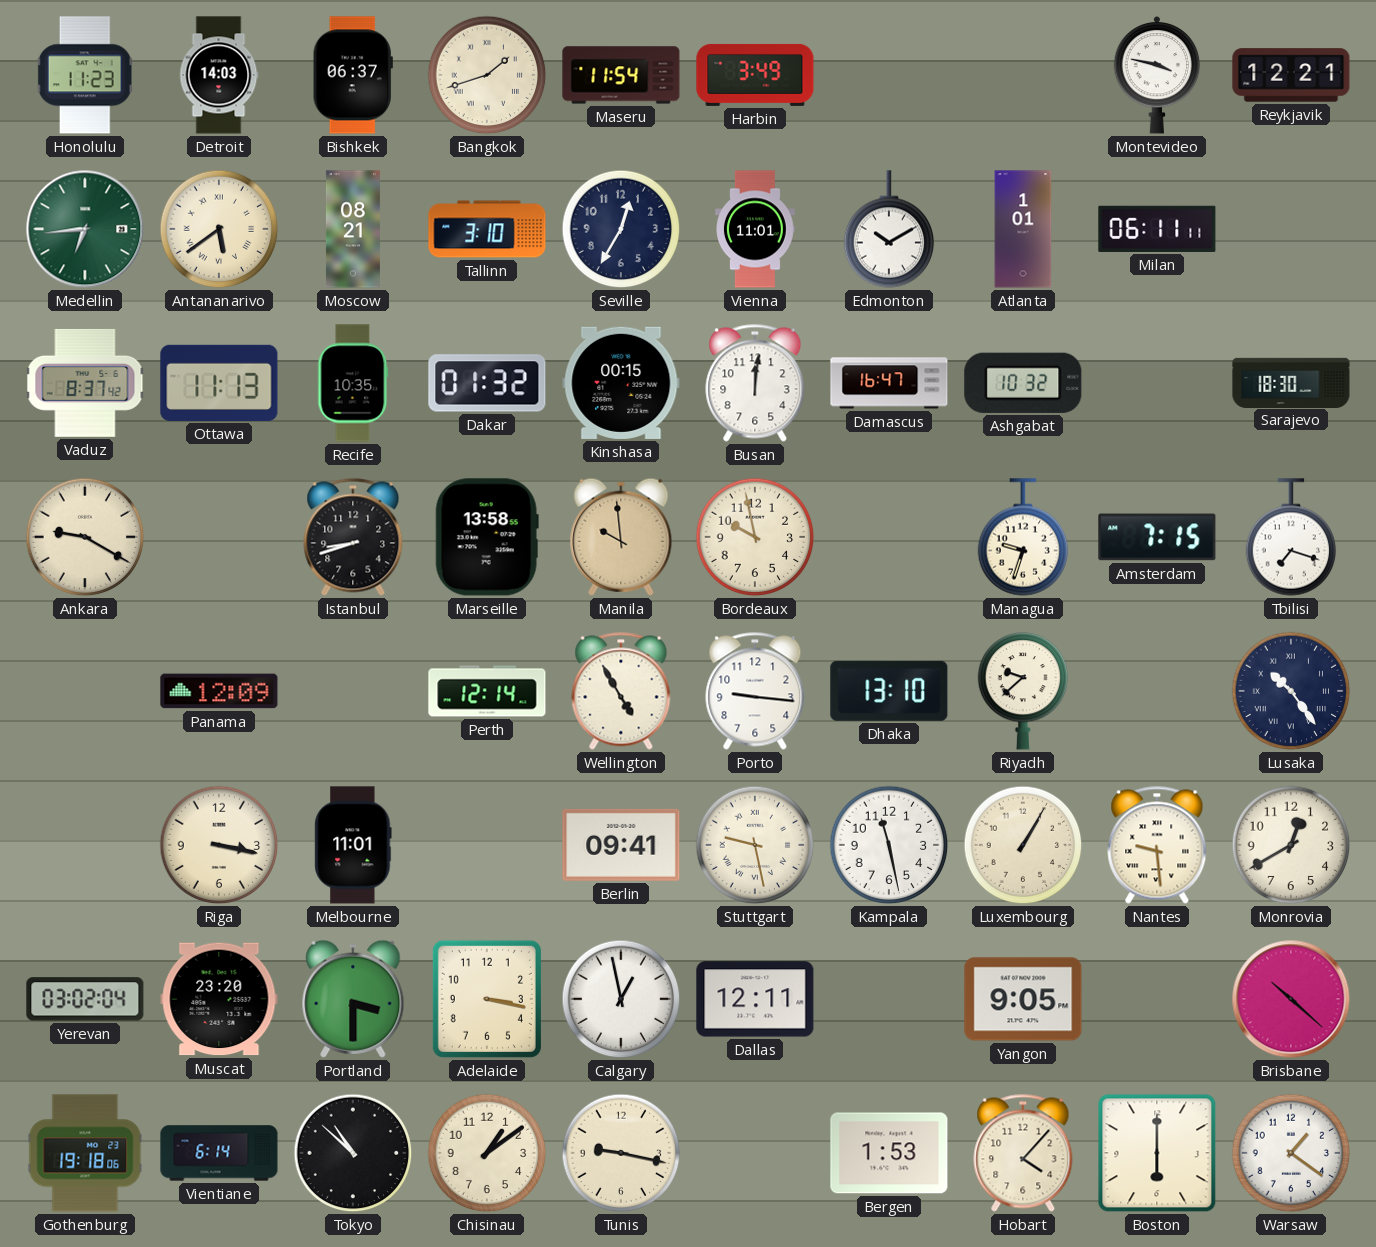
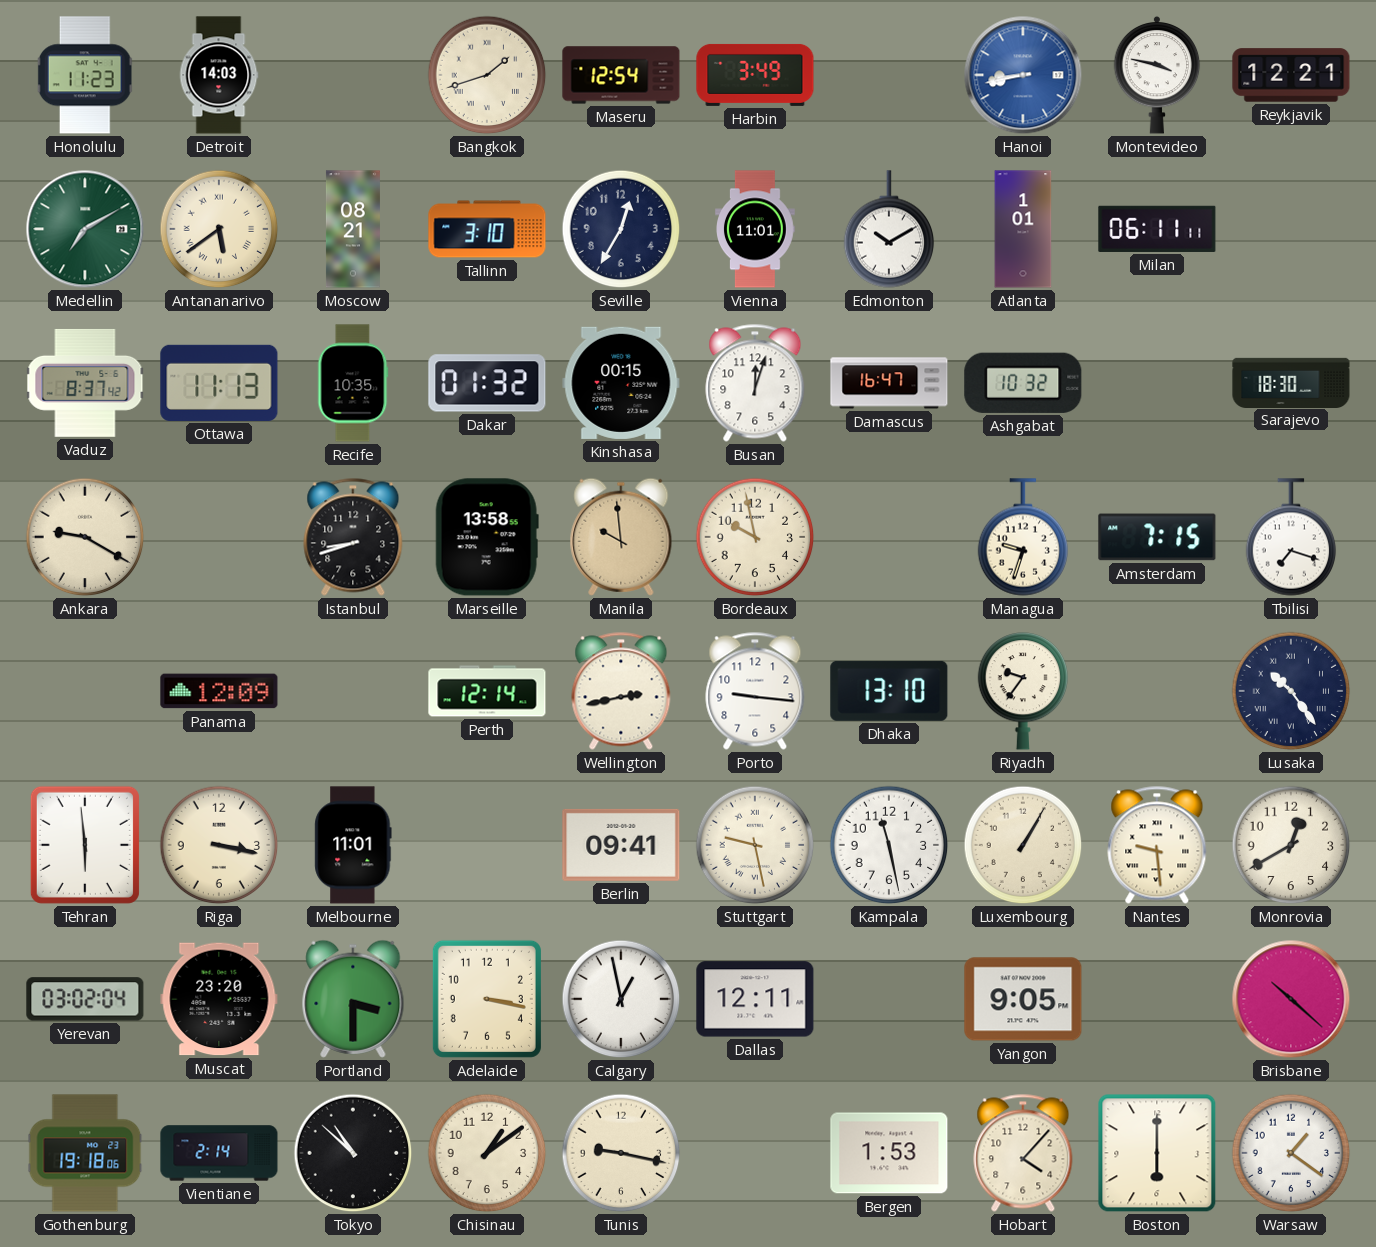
Bishkek: 06:37 -> none (353, 75)
Maseru: 11:54 -> 12:54 (621, 75)
Hanoi: none -> 8:43 (1023, 75)
Medellin: 6:44 -> 7:10 (85, 229)
Busan: 12:01 -> 12:03 (755, 383)
Wellington: 4:55 -> 2:43 (621, 691)
Riyadh: 9:38 -> 9:36 (1023, 691)
Tehran: none -> 5:59 (85, 845)
Vientiane: 6:14 -> 2:14 (219, 1153)
